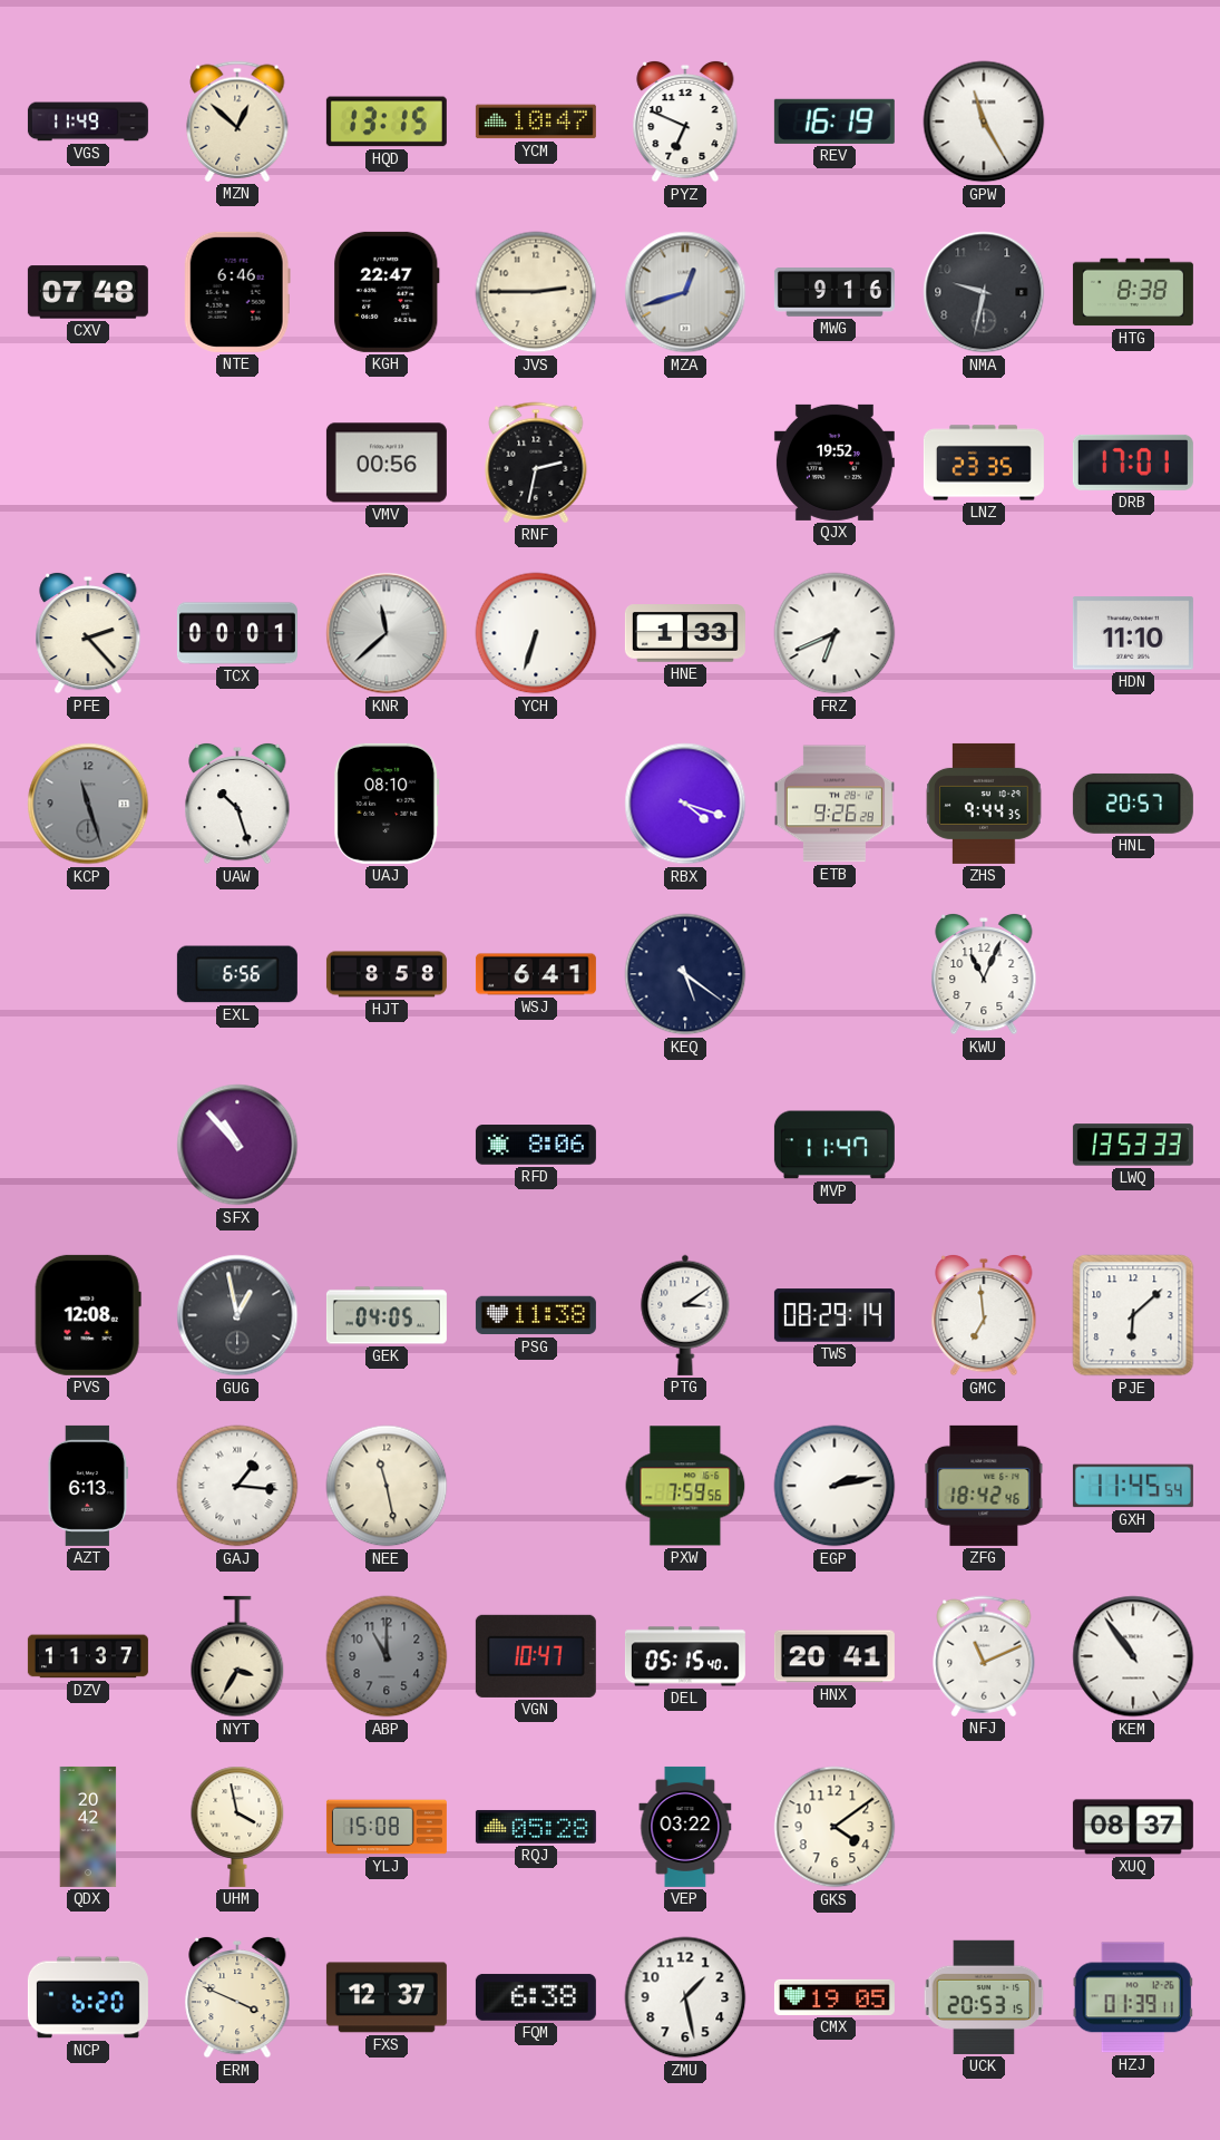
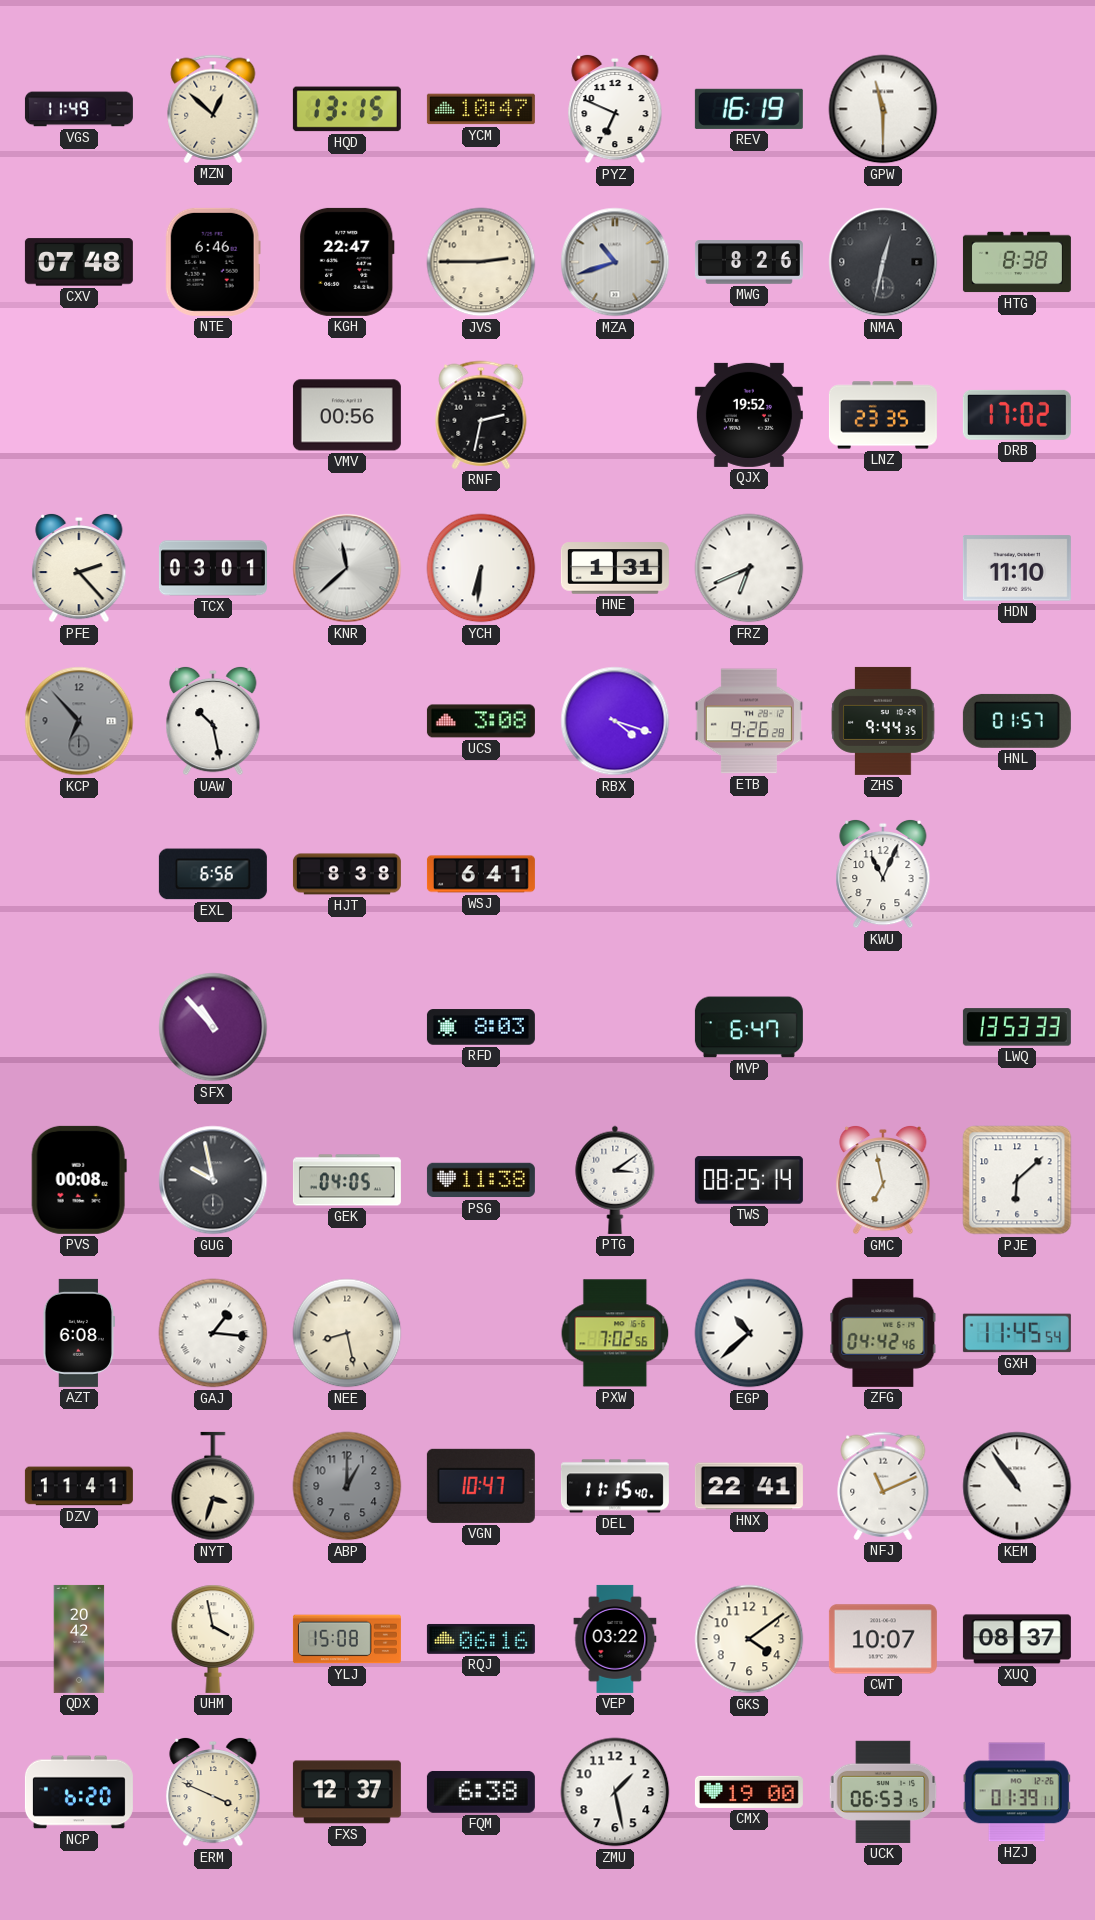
GPW: 11:25 -> 11:30 (883, 109)
MZA: 12:42 -> 10:42 (615, 262)
MWG: 9:16 -> 8:26 (749, 262)
NMA: 9:32 -> 12:32 (883, 262)
DRB: 17:01 -> 17:02 (1017, 415)
TCX: 00:01 -> 03:01 (213, 568)
YCH: 6:33 -> 6:31 (481, 568)
HNE: 1:33 -> 1:31 (615, 568)
KCP: 11:27 -> 6:53 (79, 721)
UAW: 10:27 -> 10:28 (213, 721)
UAJ: 08:10 -> none (387, 804)
UCS: none -> 3:08 (481, 721)
HNL: 20:57 -> 01:57 (1017, 721)
HJT: 8:58 -> 8:38 (347, 874)
KEQ: 5:21 -> none (685, 974)
RFD: 8:06 -> 8:03 (481, 1027)
MVP: 11:47 -> 6:47 (749, 1027)
PVS: 12:08 -> 00:08 (79, 1180)
GUG: 12:58 -> 9:58 (213, 1180)
TWS: 08:29 -> 08:25 (749, 1180)
GMC: 6:59 -> 6:58 (883, 1180)
AZT: 6:13 -> 6:08 (79, 1333)
NEE: 11:28 -> 8:28 (347, 1333)
PXW: 7:59 -> 7:02 (615, 1333)
EGP: 2:13 -> 10:38 (749, 1333)
ZFG: 18:42 -> 04:42 (883, 1333)
DZV: 11:37 -> 11:41 (79, 1486)
NYT: 3:35 -> 3:33 (213, 1486)
ABP: 11:00 -> 1:00 (347, 1486)
DEL: 05:15 -> 11:15 (615, 1486)
HNX: 20:41 -> 22:41 (749, 1486)
RQJ: 05:28 -> 06:16 (481, 1639)
CWT: none -> 10:07 (883, 1639)
CMX: 19:05 -> 19:00 (749, 1792)
UCK: 20:53 -> 06:53 (883, 1792)
